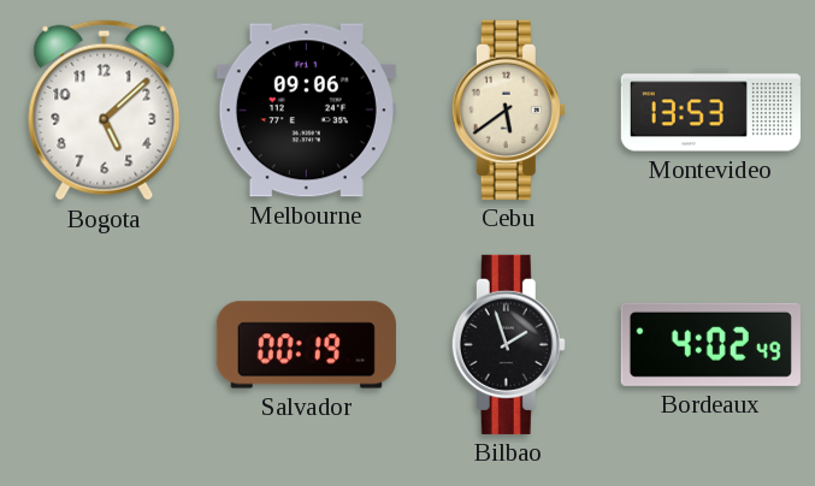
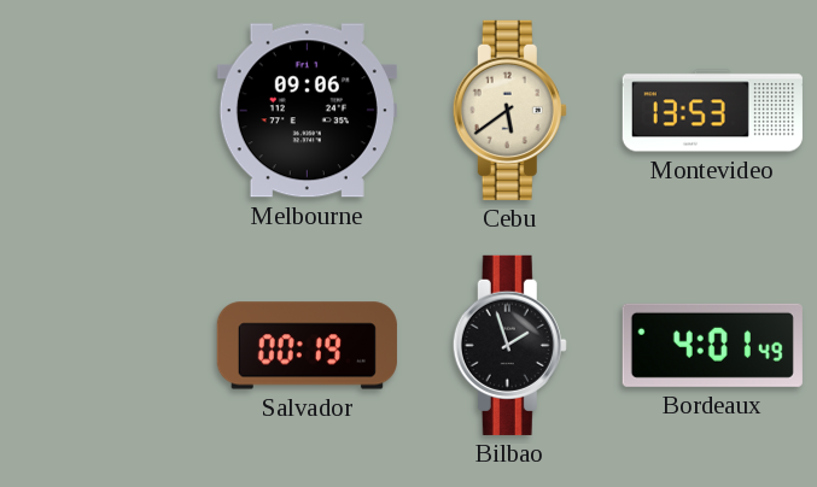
Bogota: 5:08 -> none (105, 111)
Bordeaux: 4:02 -> 4:01 (712, 345)
